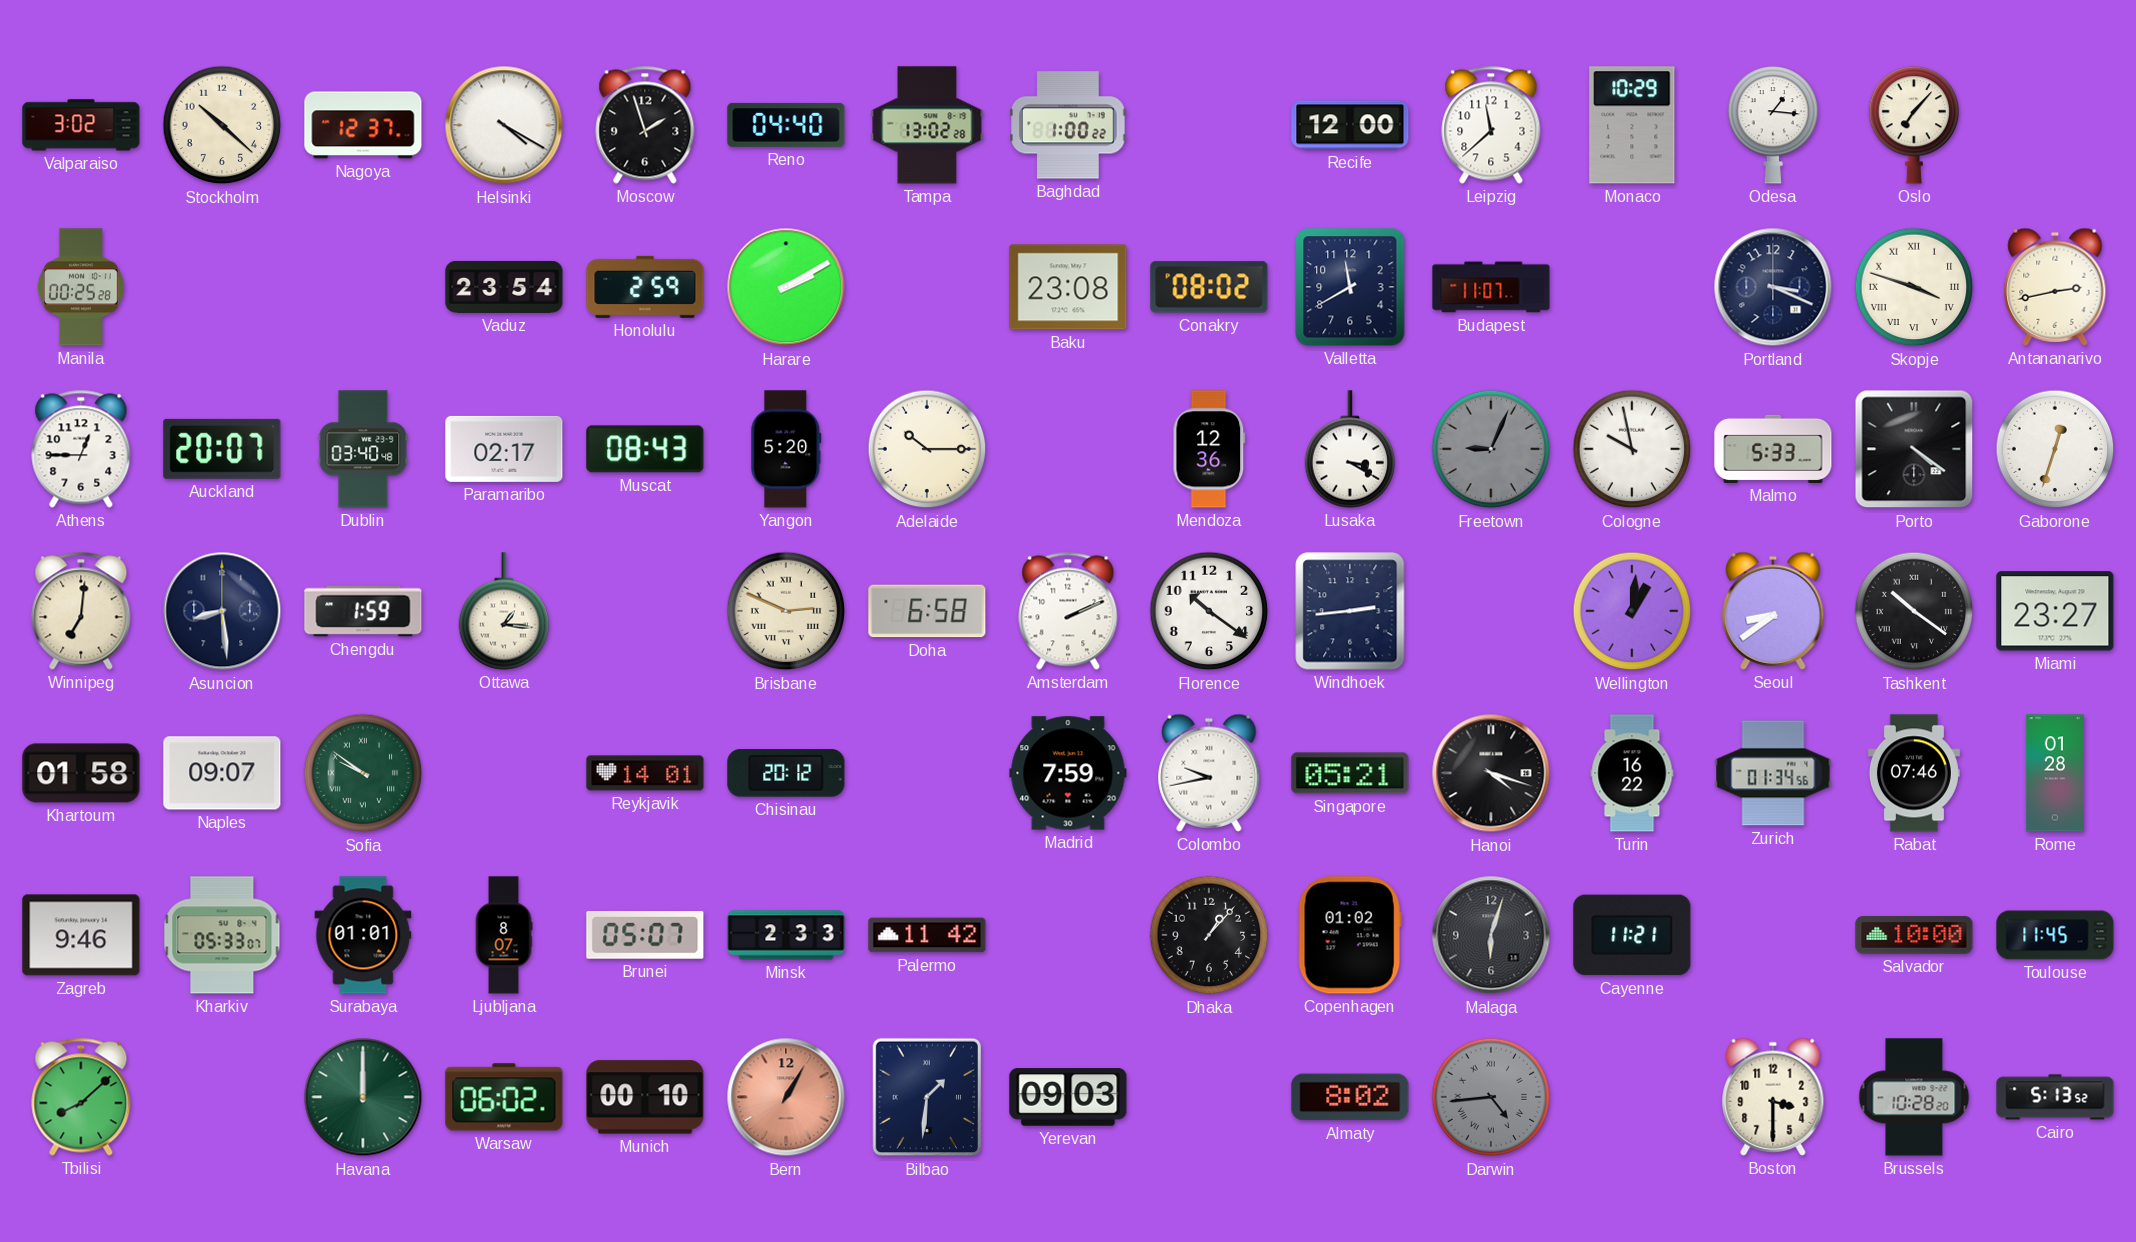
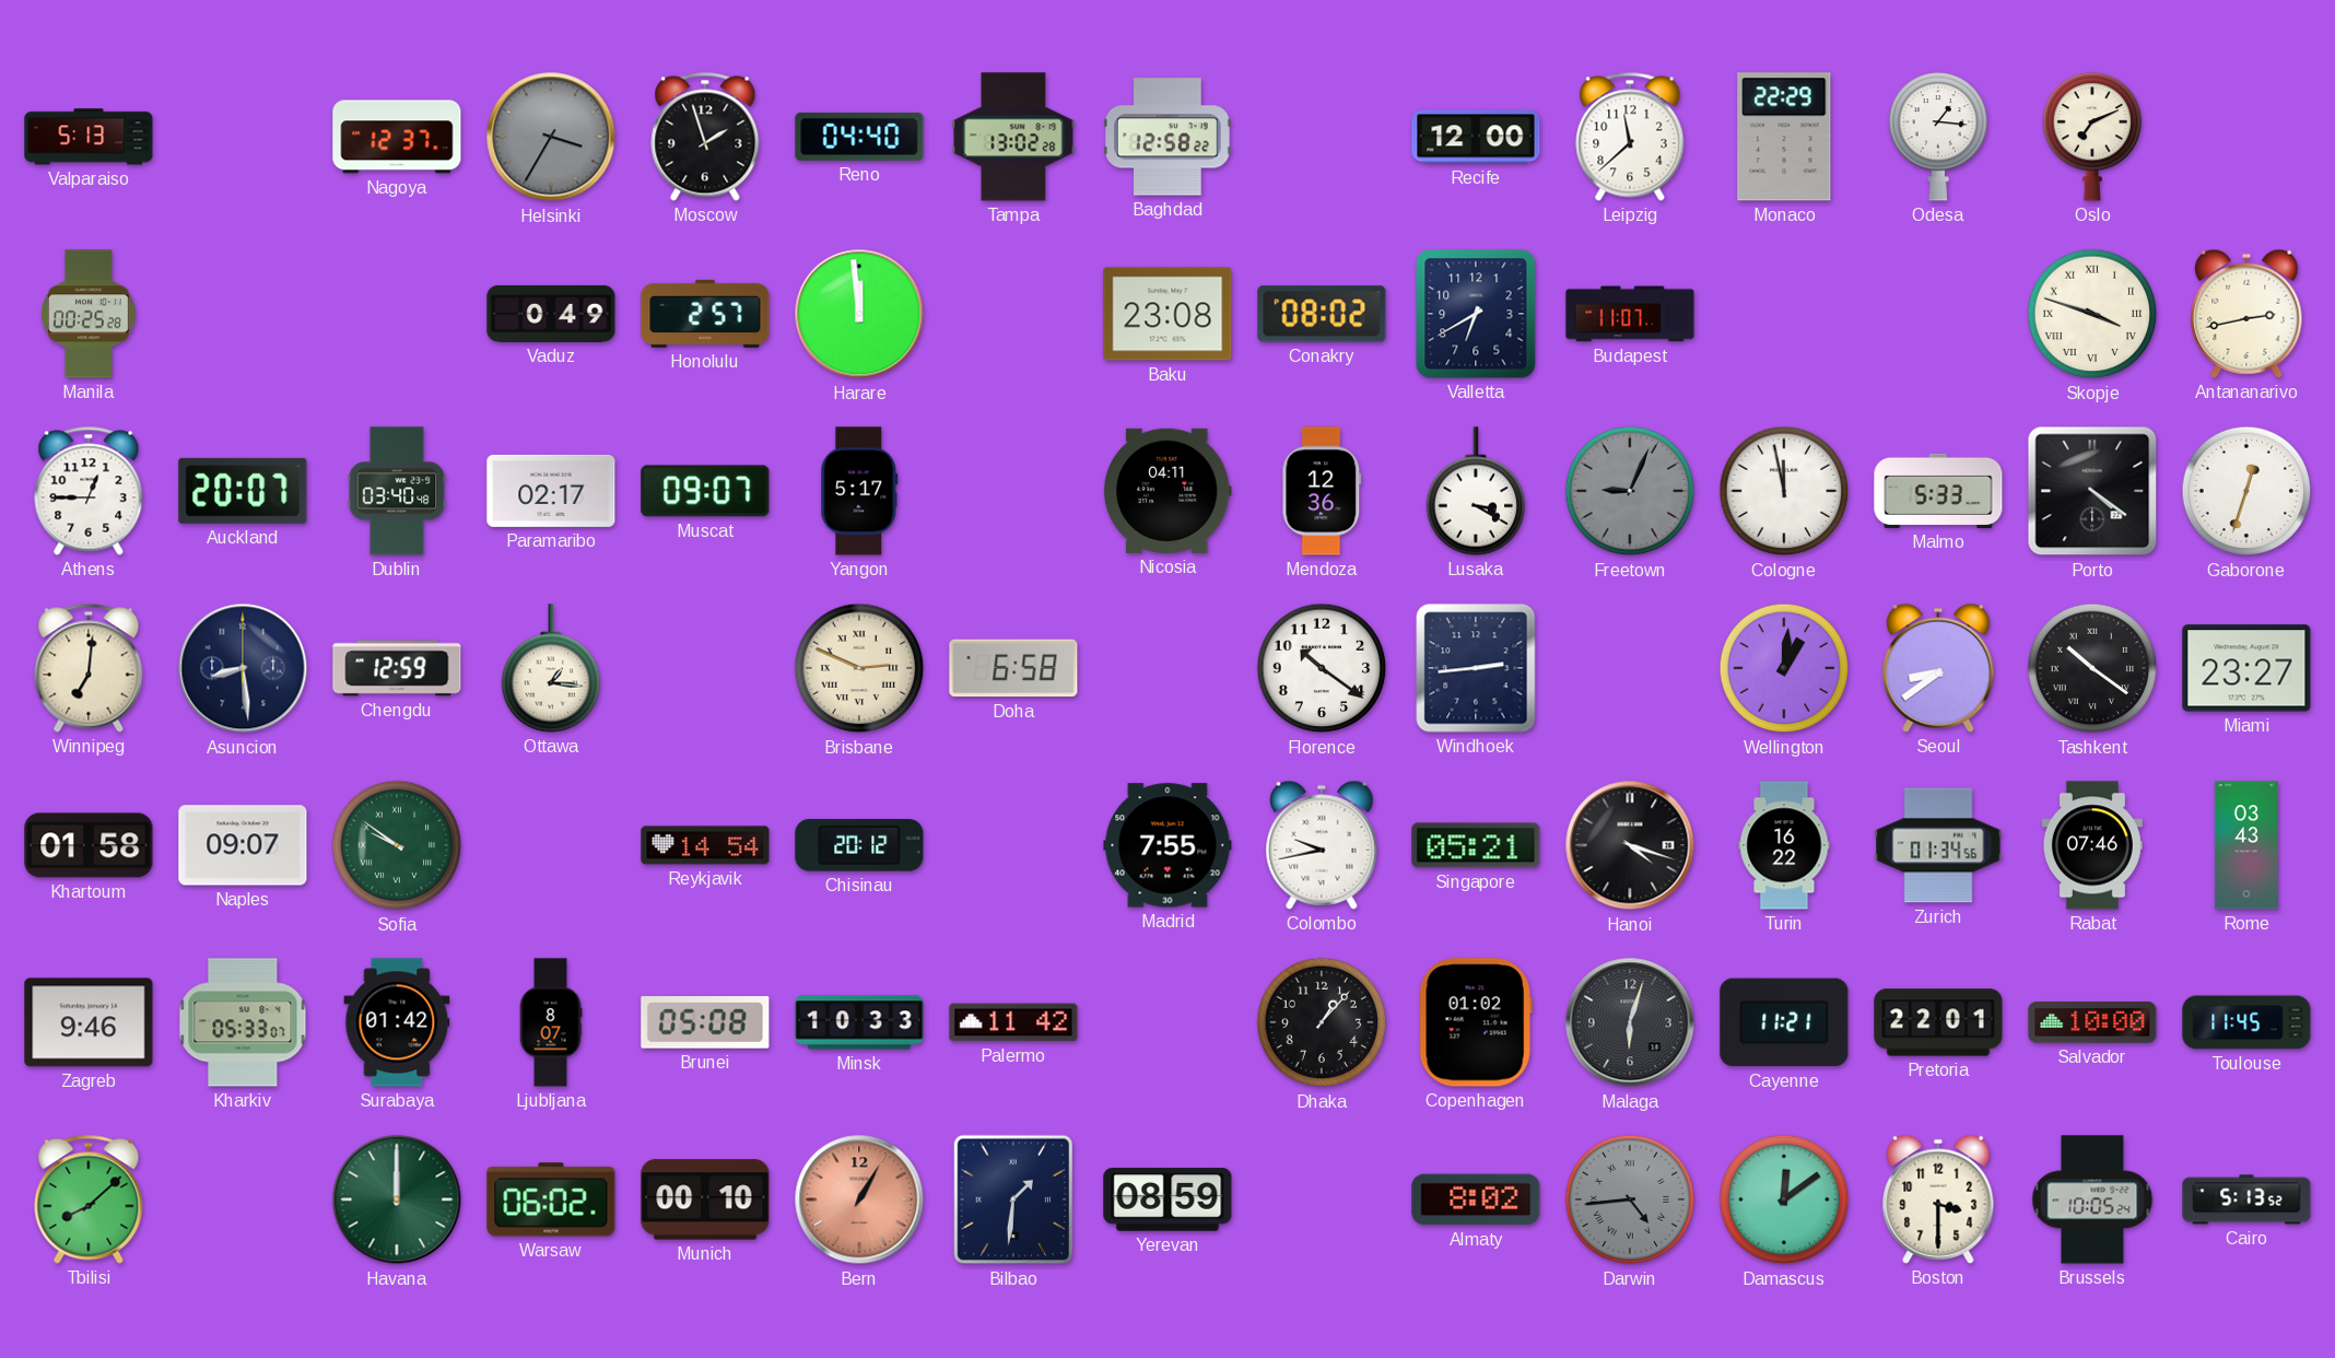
Valparaiso: 3:02 -> 5:13 (89, 137)
Stockholm: 10:22 -> none (222, 125)
Helsinki: 4:20 -> 3:35 (551, 137)
Helsinki dial: white -> grey (551, 137)
Baghdad: 1:00 -> 12:58 (1169, 137)
Monaco: 10:29 -> 22:29 (1784, 137)
Oslo: 7:07 -> 7:11 (2092, 137)
Vaduz: 23:54 -> 0:49 (551, 314)
Honolulu: 2:59 -> 2:57 (705, 314)
Harare: 2:10 -> 11:59 (859, 314)
Valletta: 11:40 -> 6:40 (1476, 314)
Portland: 3:19 -> none (1773, 287)
Muscat: 08:43 -> 09:07 (705, 491)
Yangon: 5:20 -> 5:17 (859, 491)
Adelaide: 10:15 -> none (927, 449)
Nicosia: none -> 04:11 (1167, 491)
Cologne: 9:58 -> 11:58 (1784, 491)
Chengdu: 1:59 -> 12:59 (397, 668)
Amsterdam: 2:11 -> none (1068, 611)
Reykjavik: 14:01 -> 14:54 (705, 845)
Madrid: 7:59 -> 7:55 (1167, 845)
Rome: 01:28 -> 03:43 (2246, 845)
Surabaya: 01:01 -> 01:42 (397, 1022)
Brunei: 05:07 -> 05:08 (705, 1023)
Minsk: 2:33 -> 10:33 (859, 1022)
Pretoria: none -> 22:01 (1938, 1022)
Yerevan: 09:03 -> 08:59 (1167, 1199)
Damascus: none -> 12:09 (1784, 1199)
Brussels: 10:28 -> 10:05 (2092, 1199)
